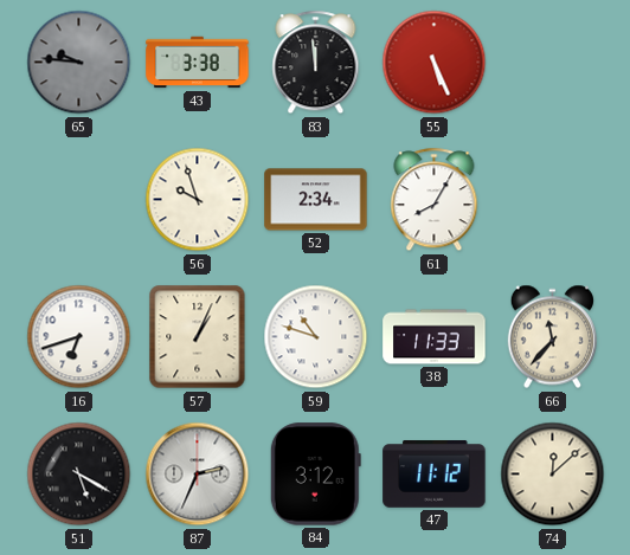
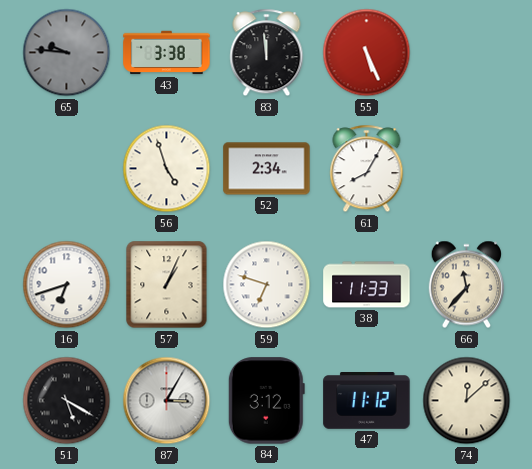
56: 9:57 -> 4:57 (167, 169)
59: 10:48 -> 6:48 (267, 285)
87: 2:34 -> 3:05 (167, 401)
